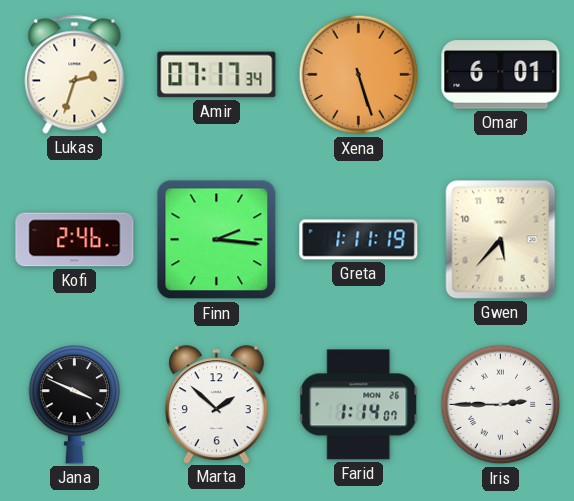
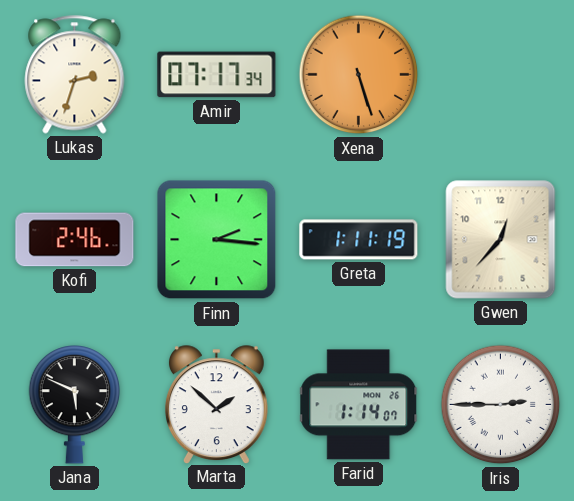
Omar: 6:01 -> none (501, 75)
Gwen: 5:37 -> 12:37 (501, 240)
Jana: 3:49 -> 5:49 (75, 405)
